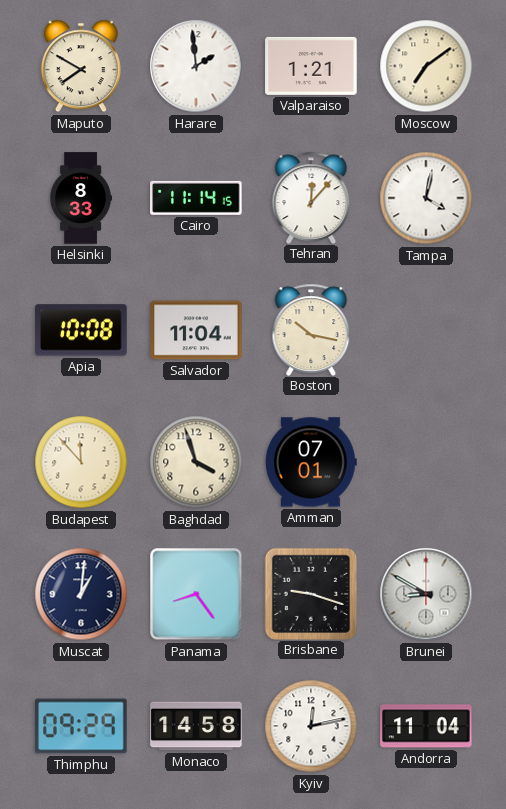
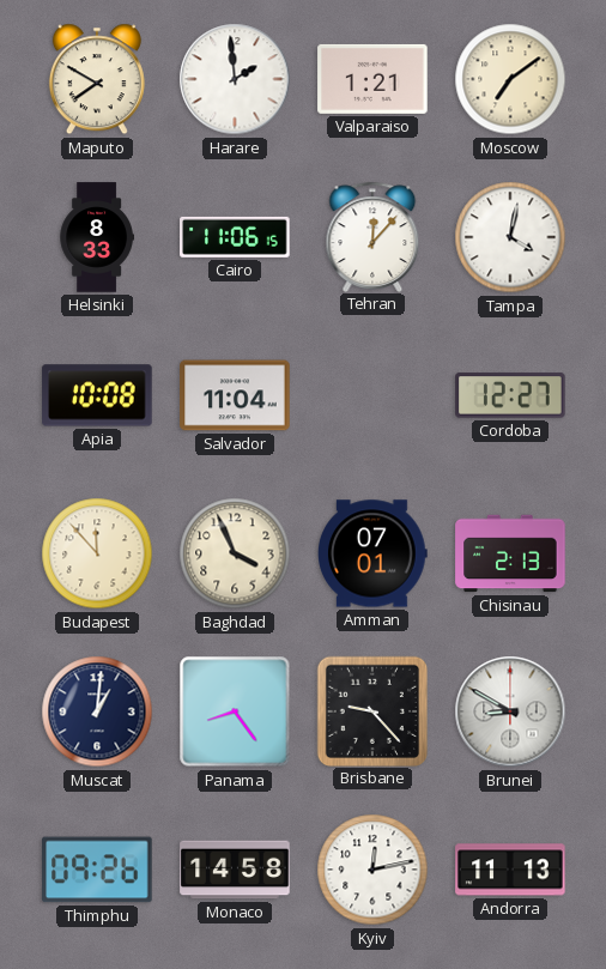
Cairo: 11:14 -> 11:06 (235, 237)
Boston: 10:17 -> none (311, 329)
Cordoba: none -> 12:27 (510, 395)
Baghdad: 3:57 -> 3:56 (235, 553)
Chisinau: none -> 2:13 (510, 553)
Brisbane: 9:18 -> 9:23 (371, 710)
Thimphu: 09:29 -> 09:26 (97, 870)
Andorra: 11:04 -> 11:13 (510, 870)
